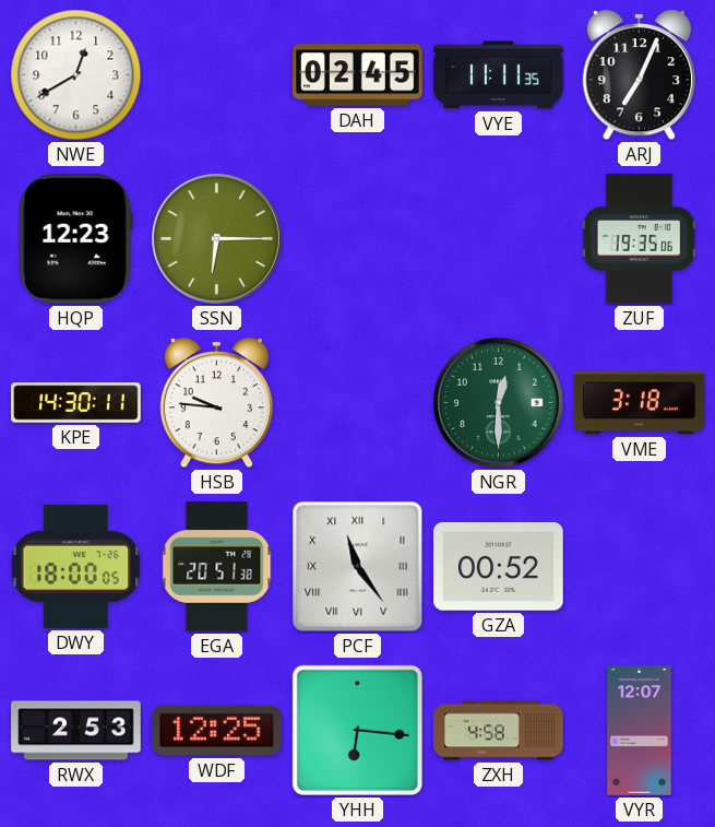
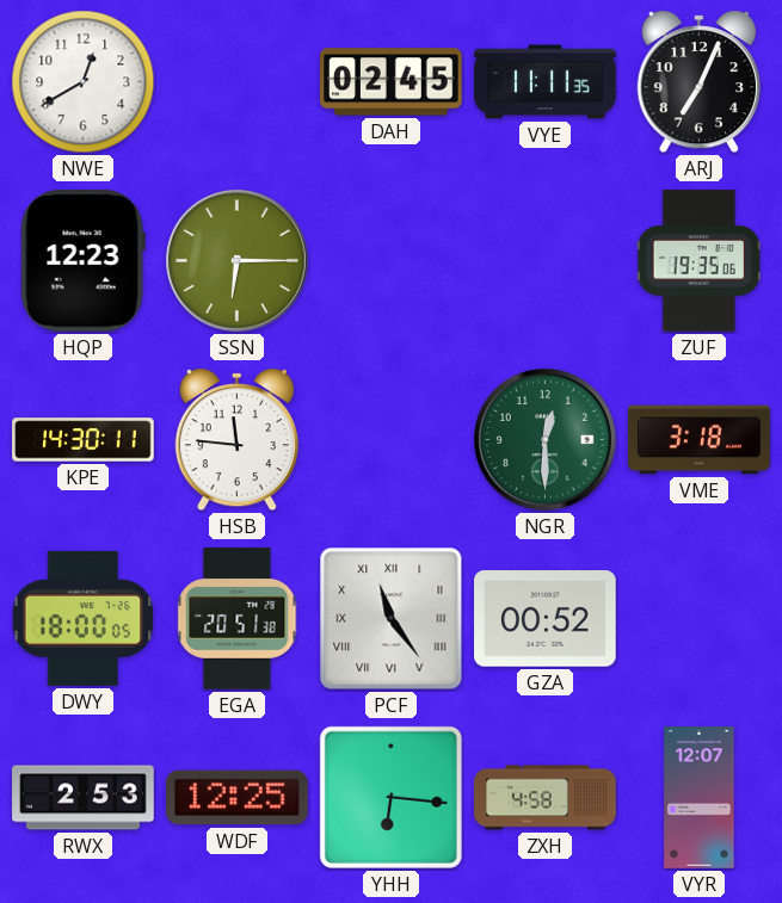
HSB: 9:46 -> 11:46 (236, 441)
